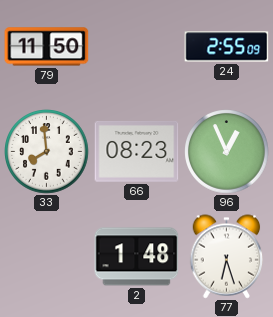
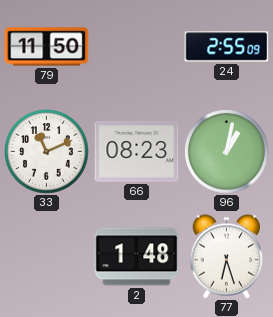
33: 7:59 -> 11:11 (47, 152)
96: 12:56 -> 1:02 (227, 152)
